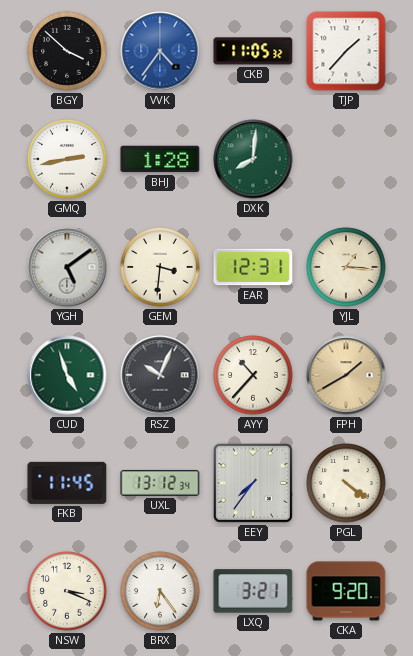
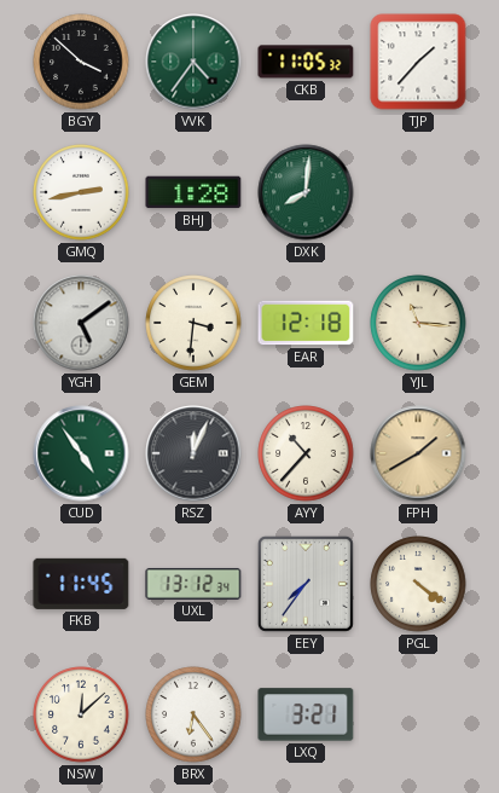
VVK dial: blue -> green (193, 62)
EAR: 12:31 -> 12:18 (306, 323)
YJL: 1:16 -> 11:16 (418, 323)
CUD: 4:57 -> 4:54 (81, 453)
RSZ: 10:04 -> 12:04 (193, 453)
NSW: 3:19 -> 12:08 (81, 714)
CKA: 9:20 -> none (346, 591)
